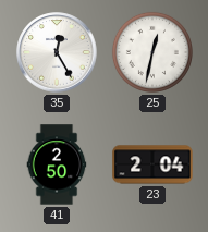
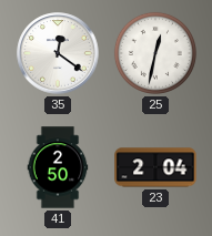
35: 12:25 -> 12:21 (58, 53)
